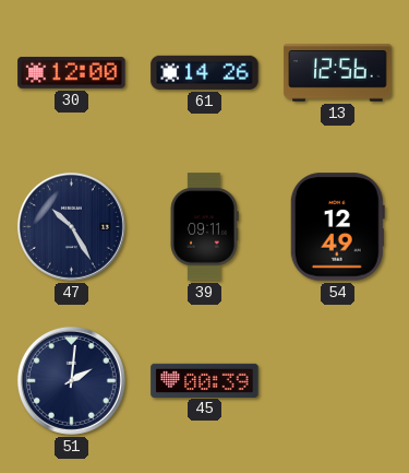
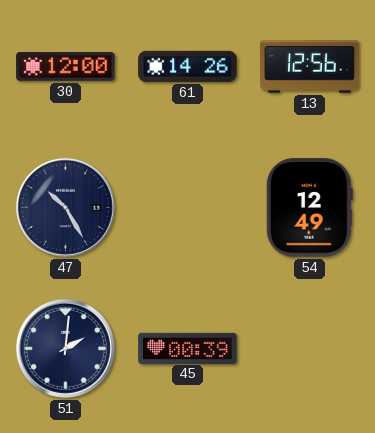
39: 09:11 -> none (204, 227)
